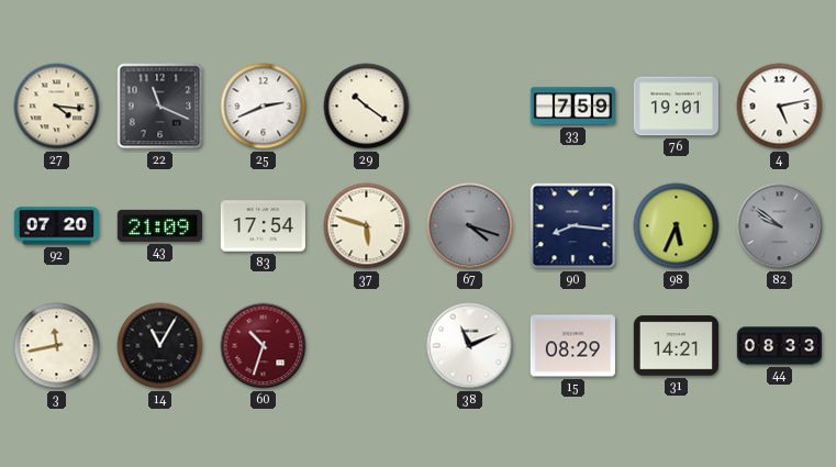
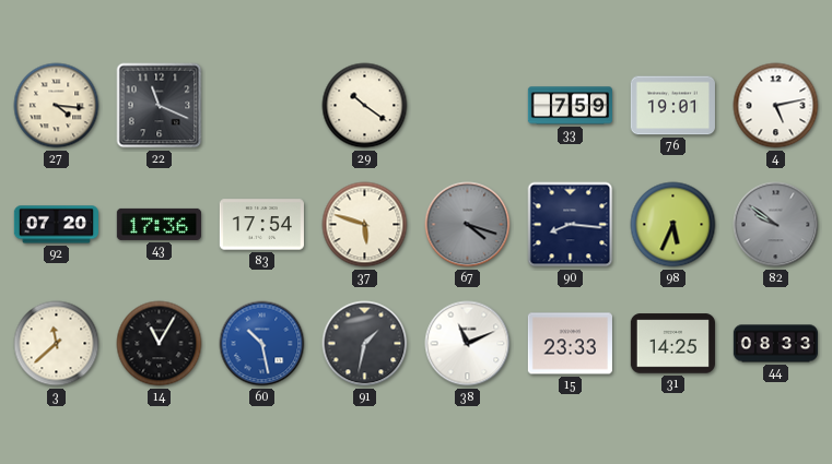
25: 2:41 -> none (264, 107)
43: 21:09 -> 17:36 (159, 224)
3: 11:43 -> 11:38 (57, 344)
60: 10:33 -> 10:28 (262, 344)
60 dial: burgundy -> blue (262, 344)
91: none -> 1:32 (365, 344)
15: 08:29 -> 23:33 (570, 344)
31: 14:21 -> 14:25 (672, 344)
